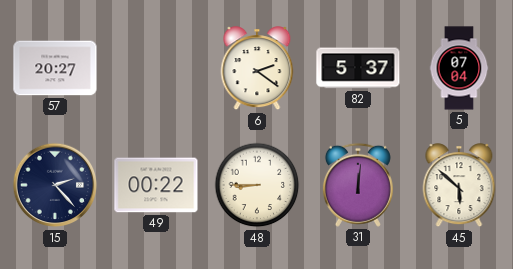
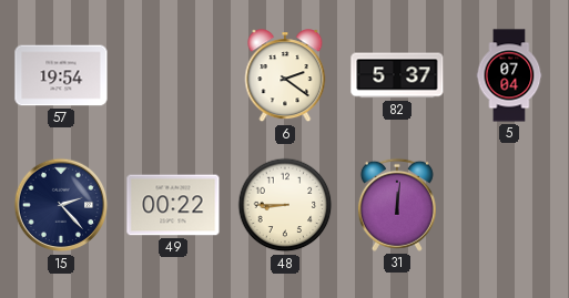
57: 20:27 -> 19:54 (61, 75)
45: 5:52 -> none (459, 186)
